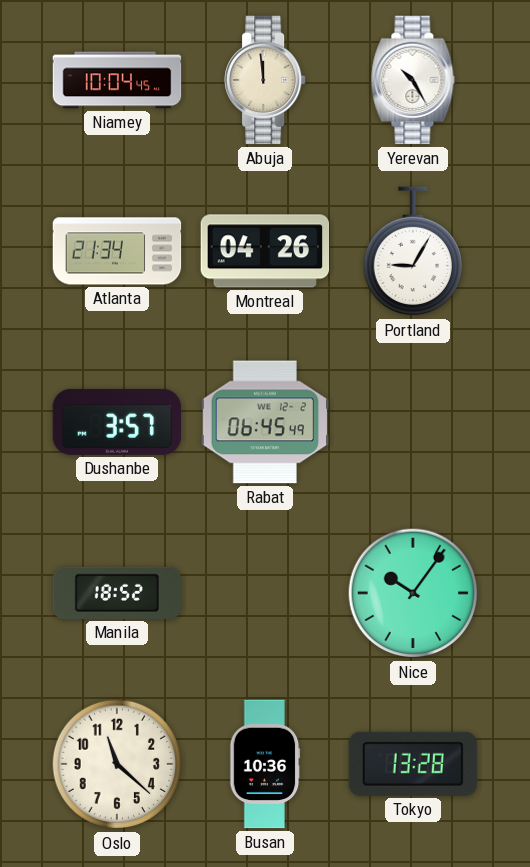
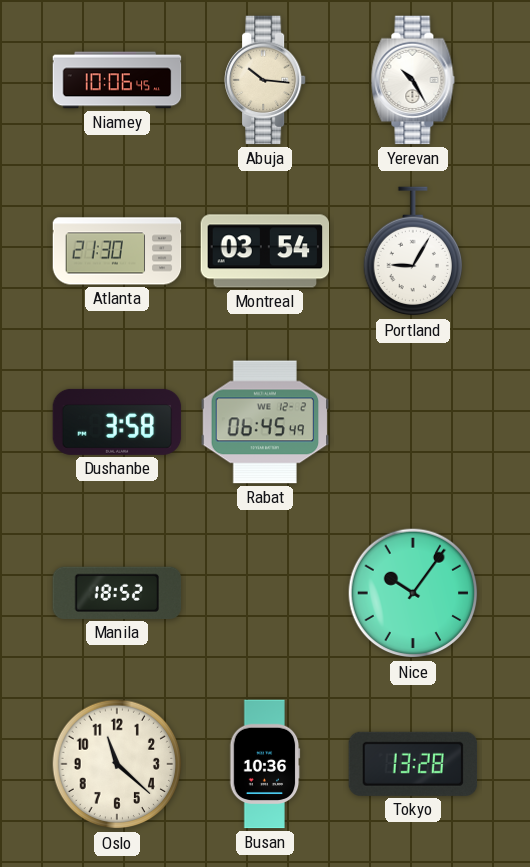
Niamey: 10:04 -> 10:06 (117, 80)
Abuja: 11:59 -> 10:16 (266, 80)
Atlanta: 21:34 -> 21:30 (117, 251)
Montreal: 04:26 -> 03:54 (265, 251)
Dushanbe: 3:57 -> 3:58 (117, 422)
